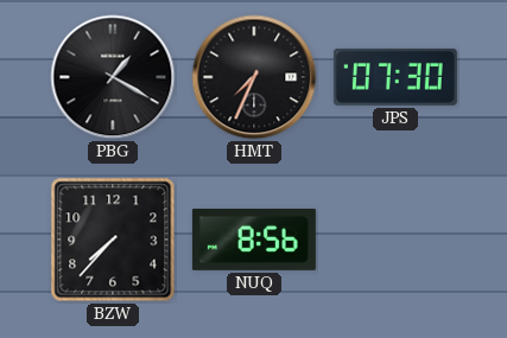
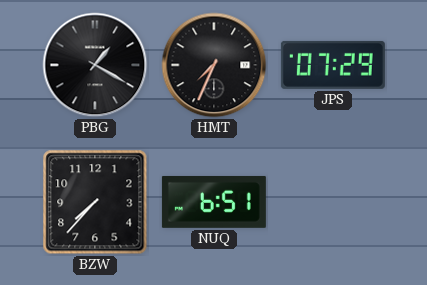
JPS: 07:30 -> 07:29 (333, 65)
NUQ: 8:56 -> 6:51 (214, 202)
